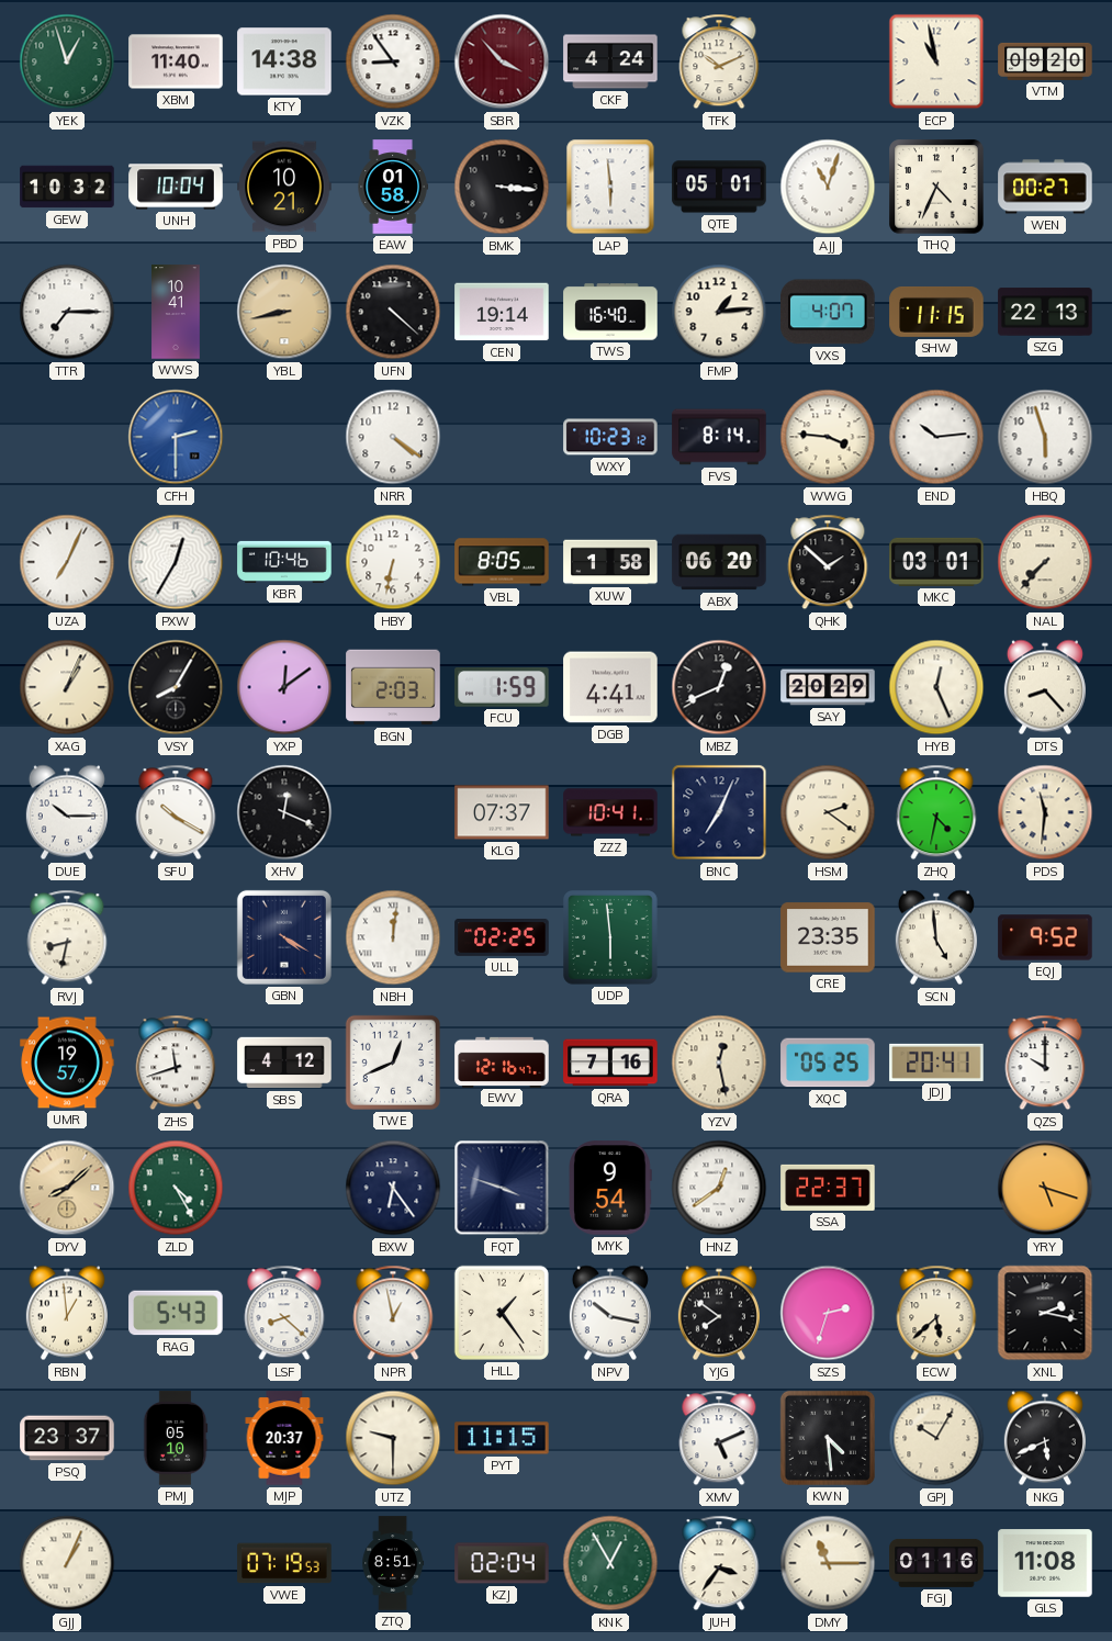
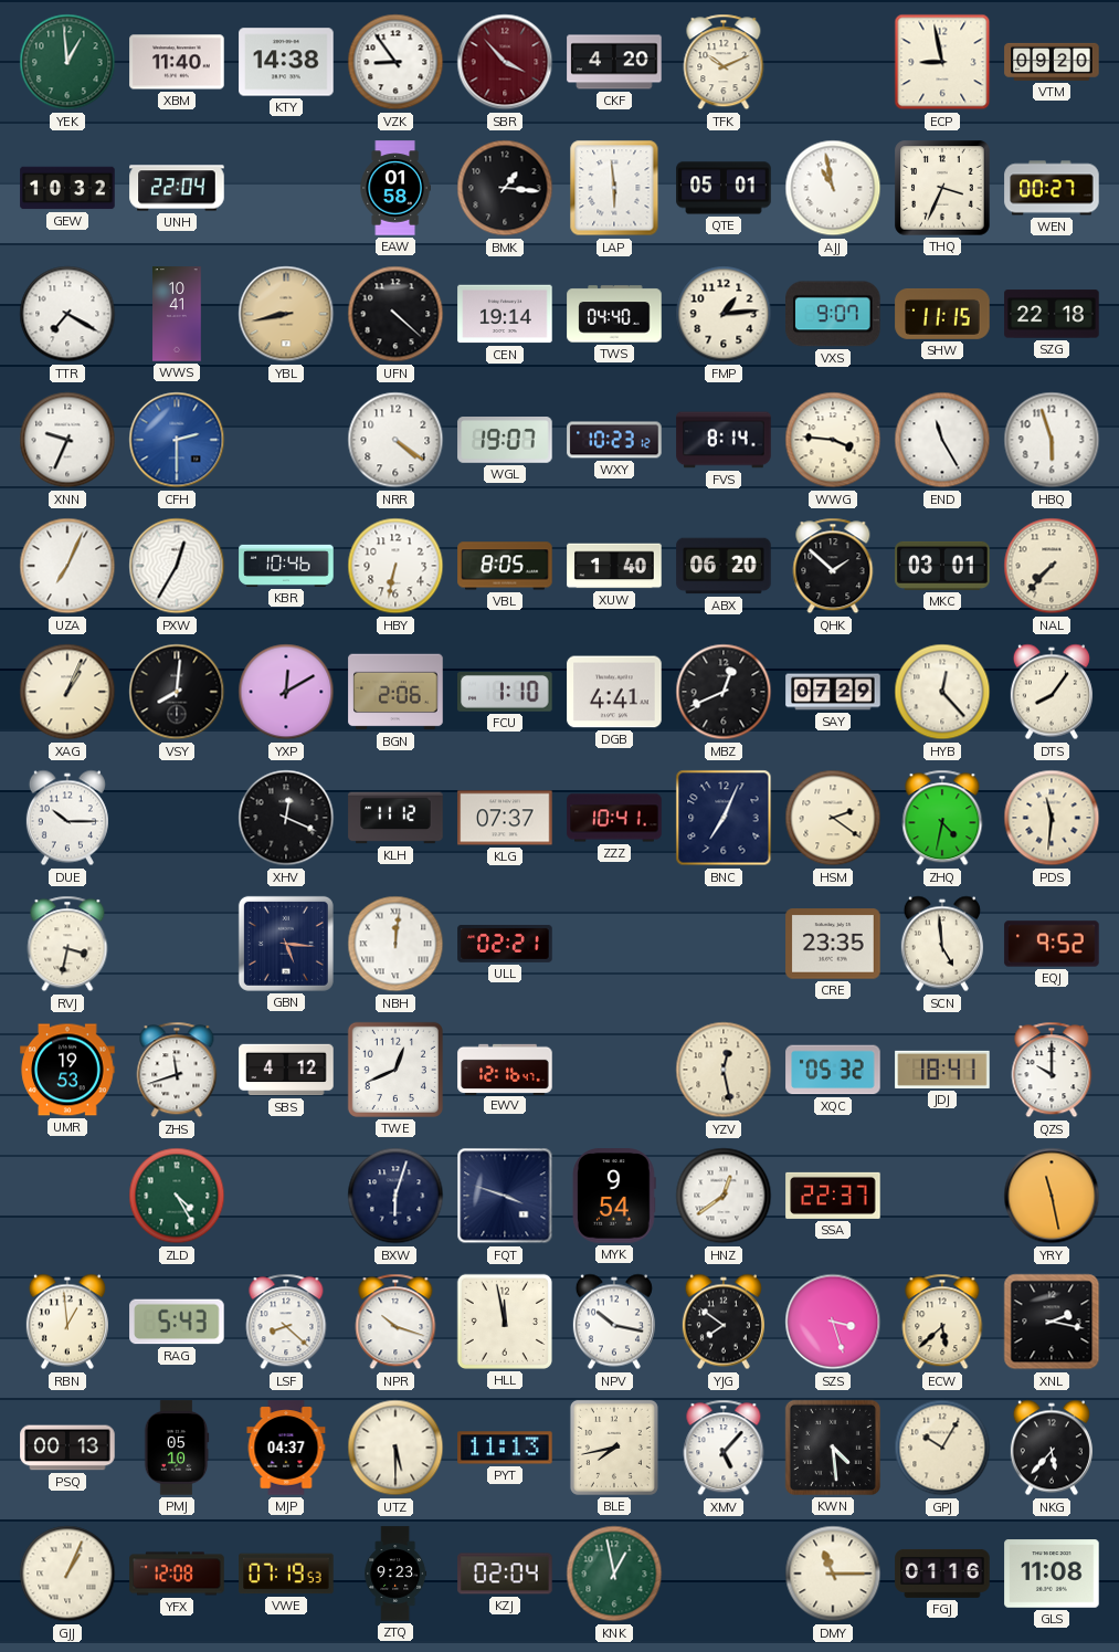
YEK: 12:57 -> 12:59 (67, 62)
CKF: 4:24 -> 4:20 (614, 62)
ECP: 10:58 -> 8:58 (942, 62)
UNH: 10:04 -> 22:04 (177, 188)
PBD: 10:21 -> none (284, 187)
BMK: 3:16 -> 1:16 (505, 188)
AJJ: 11:03 -> 10:58 (833, 188)
THQ: 4:34 -> 3:34 (942, 188)
TTR: 7:15 -> 7:20 (67, 314)
TWS: 16:40 -> 04:40 (614, 314)
VXS: 4:07 -> 9:07 (833, 314)
SZG: 22:13 -> 22:18 (1052, 314)
XNN: none -> 9:34 (67, 440)
WGL: none -> 19:07 (505, 441)
END: 10:14 -> 11:25 (942, 440)
XUW: 1:58 -> 1:40 (614, 566)
VSY: 8:05 -> 8:01 (177, 692)
YXP: 12:09 -> 12:10 (286, 692)
BGN: 2:03 -> 2:06 (395, 692)
FCU: 1:59 -> 1:10 (505, 692)
SAY: 20:29 -> 07:29 (833, 692)
HYB: 12:26 -> 12:23 (942, 692)
DTS: 8:23 -> 8:06 (1052, 692)
SFU: 10:20 -> none (176, 812)
KLH: none -> 11:12 (395, 818)
RVJ: 8:32 -> 3:32 (67, 944)
GBN: 4:20 -> 5:16 (286, 944)
ULL: 02:25 -> 02:21 (505, 944)
UDP: 5:59 -> none (610, 937)
UMR: 19:57 -> 19:53 (67, 1070)
QRA: 7:16 -> none (610, 1063)
XQC: 05:25 -> 05:32 (833, 1070)
JDJ: 20:41 -> 18:41 (942, 1070)
DYV: 8:08 -> none (67, 1188)
BXW: 6:24 -> 6:03 (395, 1196)
YRY: 5:18 -> 11:28 (1052, 1196)
NPR: 12:58 -> 10:18 (395, 1322)
HLL: 1:24 -> 11:58 (505, 1322)
SZS: 2:33 -> 3:27 (833, 1322)
PSQ: 23:37 -> 00:13 (67, 1448)
MJP: 20:37 -> 04:37 (286, 1448)
UTZ: 9:30 -> 5:30 (395, 1448)
PYT: 11:15 -> 11:13 (505, 1448)
BLE: none -> 7:43 (614, 1448)
XMV: 5:11 -> 5:07 (724, 1448)
NKG: 5:41 -> 5:37 (1052, 1448)
YFX: none -> 12:08 (177, 1574)
ZTQ: 8:51 -> 9:23 (395, 1574)
KNK: 12:55 -> 12:58 (614, 1574)
JUH: 3:36 -> none (719, 1563)
